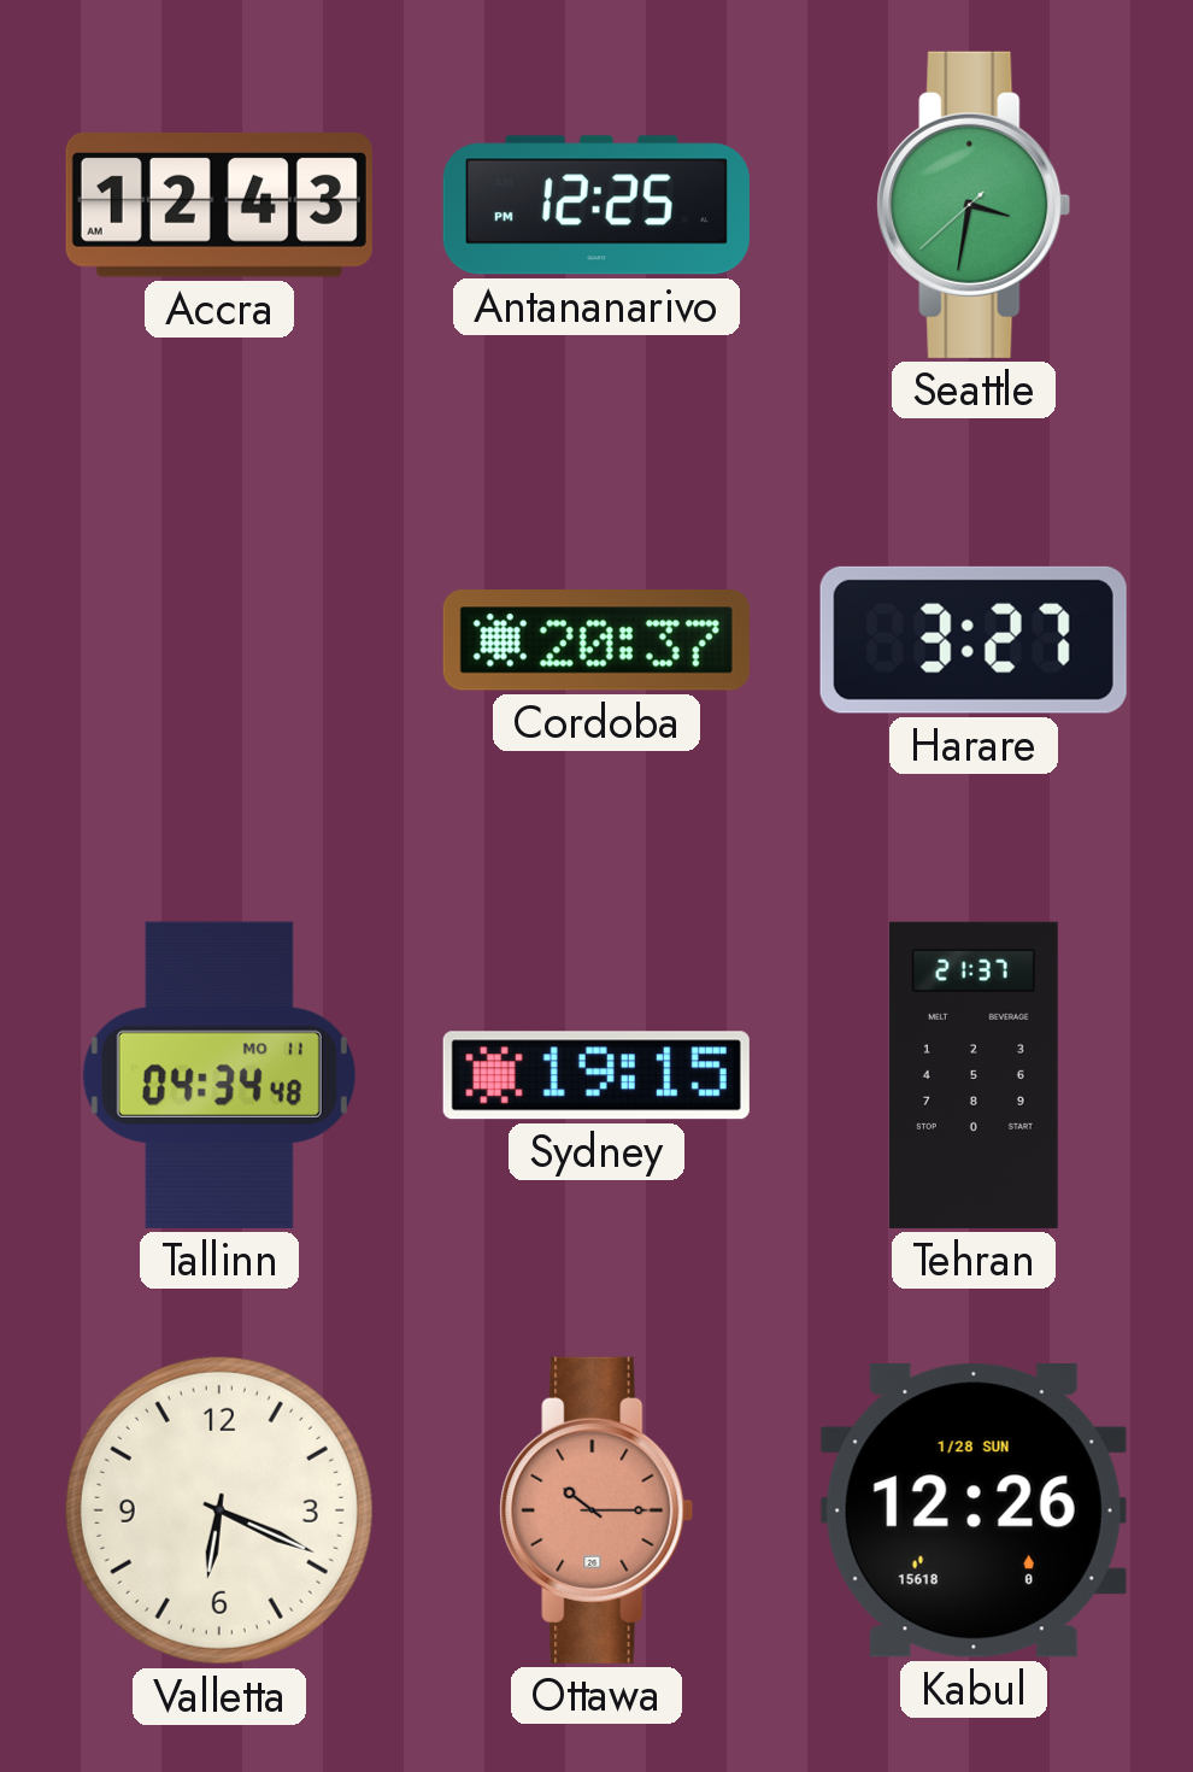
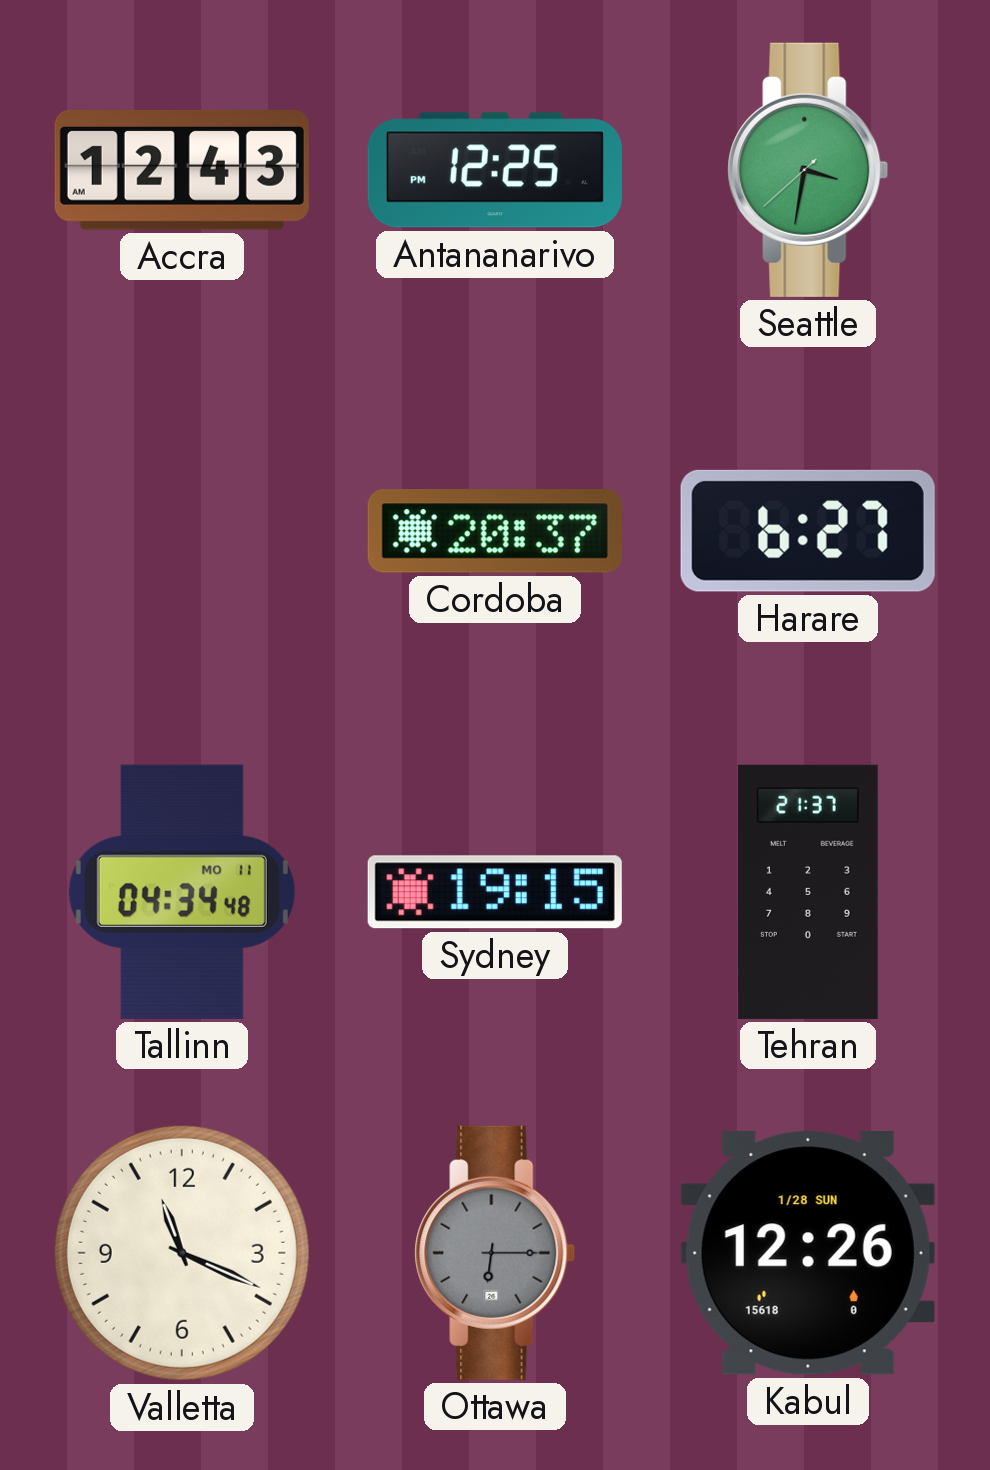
Harare: 3:27 -> 6:27 (808, 531)
Valletta: 6:19 -> 11:19 (182, 1253)
Ottawa: 10:15 -> 6:15 (495, 1253)
Ottawa dial: salmon -> grey (495, 1253)
